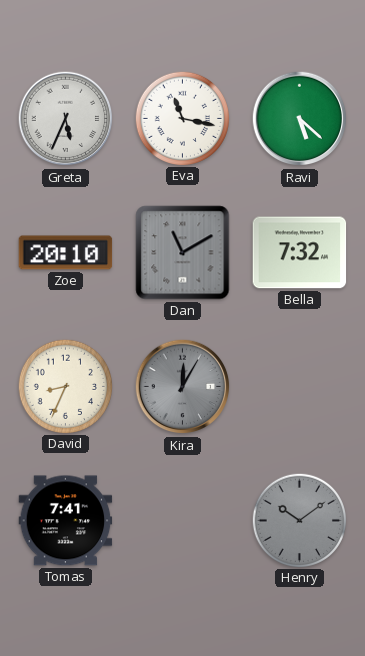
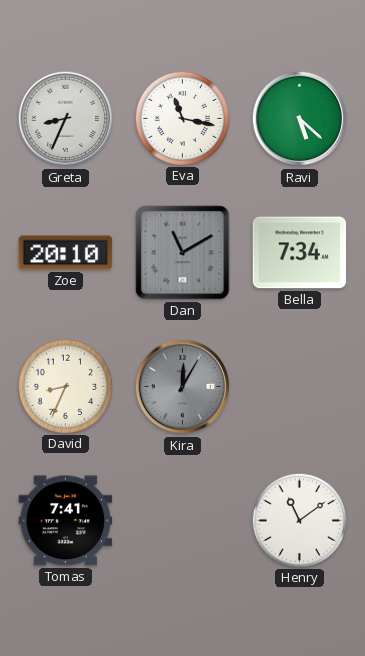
Greta: 5:34 -> 8:34 (66, 119)
Bella: 7:32 -> 7:34 (300, 253)
Henry: 10:09 -> 11:09 (299, 520)
Henry dial: grey -> white (299, 520)
